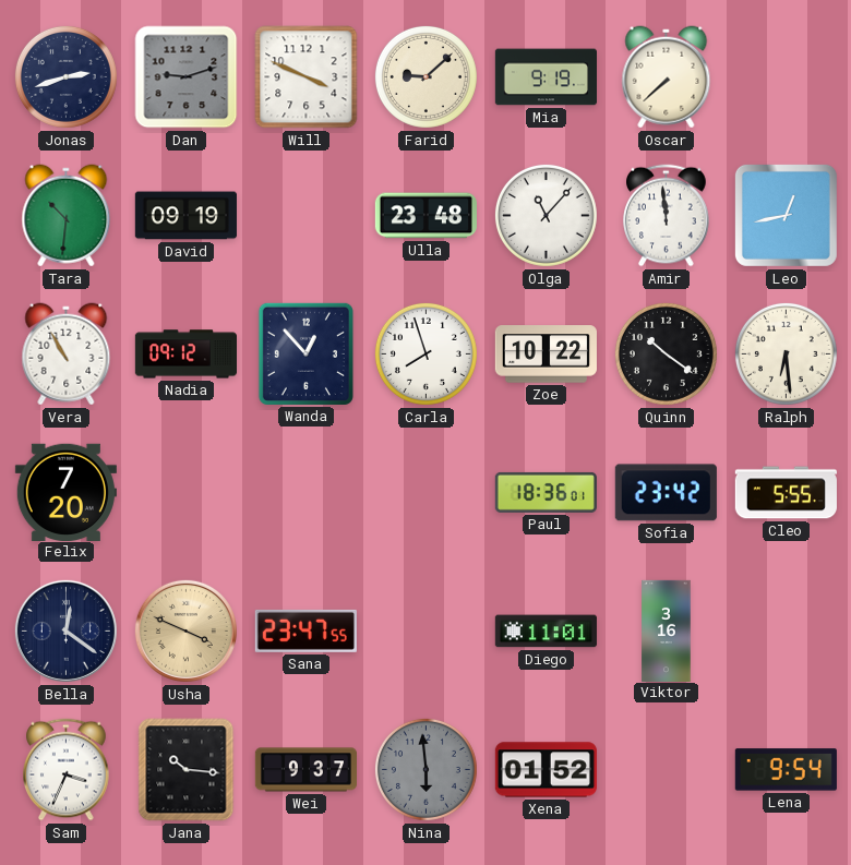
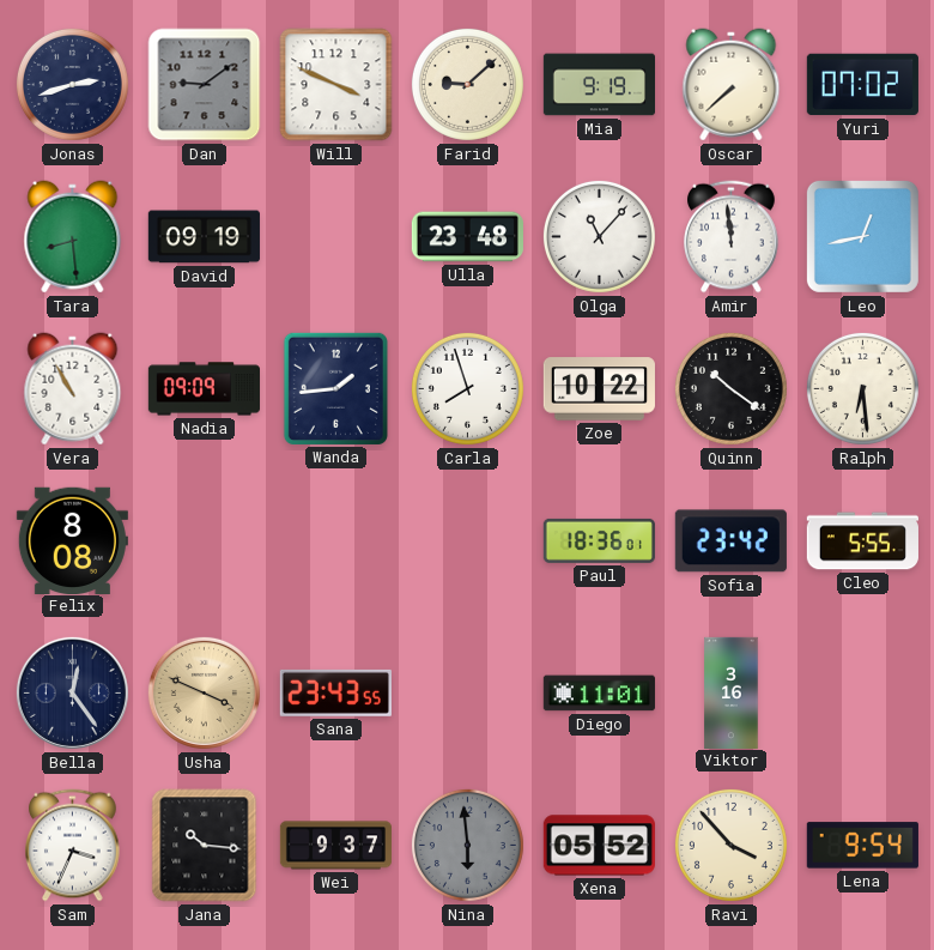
Dan: 9:12 -> 9:09 (205, 85)
Yuri: none -> 07:02 (862, 85)
Tara: 10:31 -> 8:29 (73, 237)
Nadia: 09:12 -> 09:09 (204, 389)
Wanda: 12:53 -> 1:44 (335, 388)
Felix: 7:20 -> 8:08 (72, 540)
Bella: 12:21 -> 12:24 (72, 692)
Sana: 23:47 -> 23:43 (335, 692)
Xena: 01:52 -> 05:52 (599, 846)
Ravi: none -> 3:53 (730, 845)
